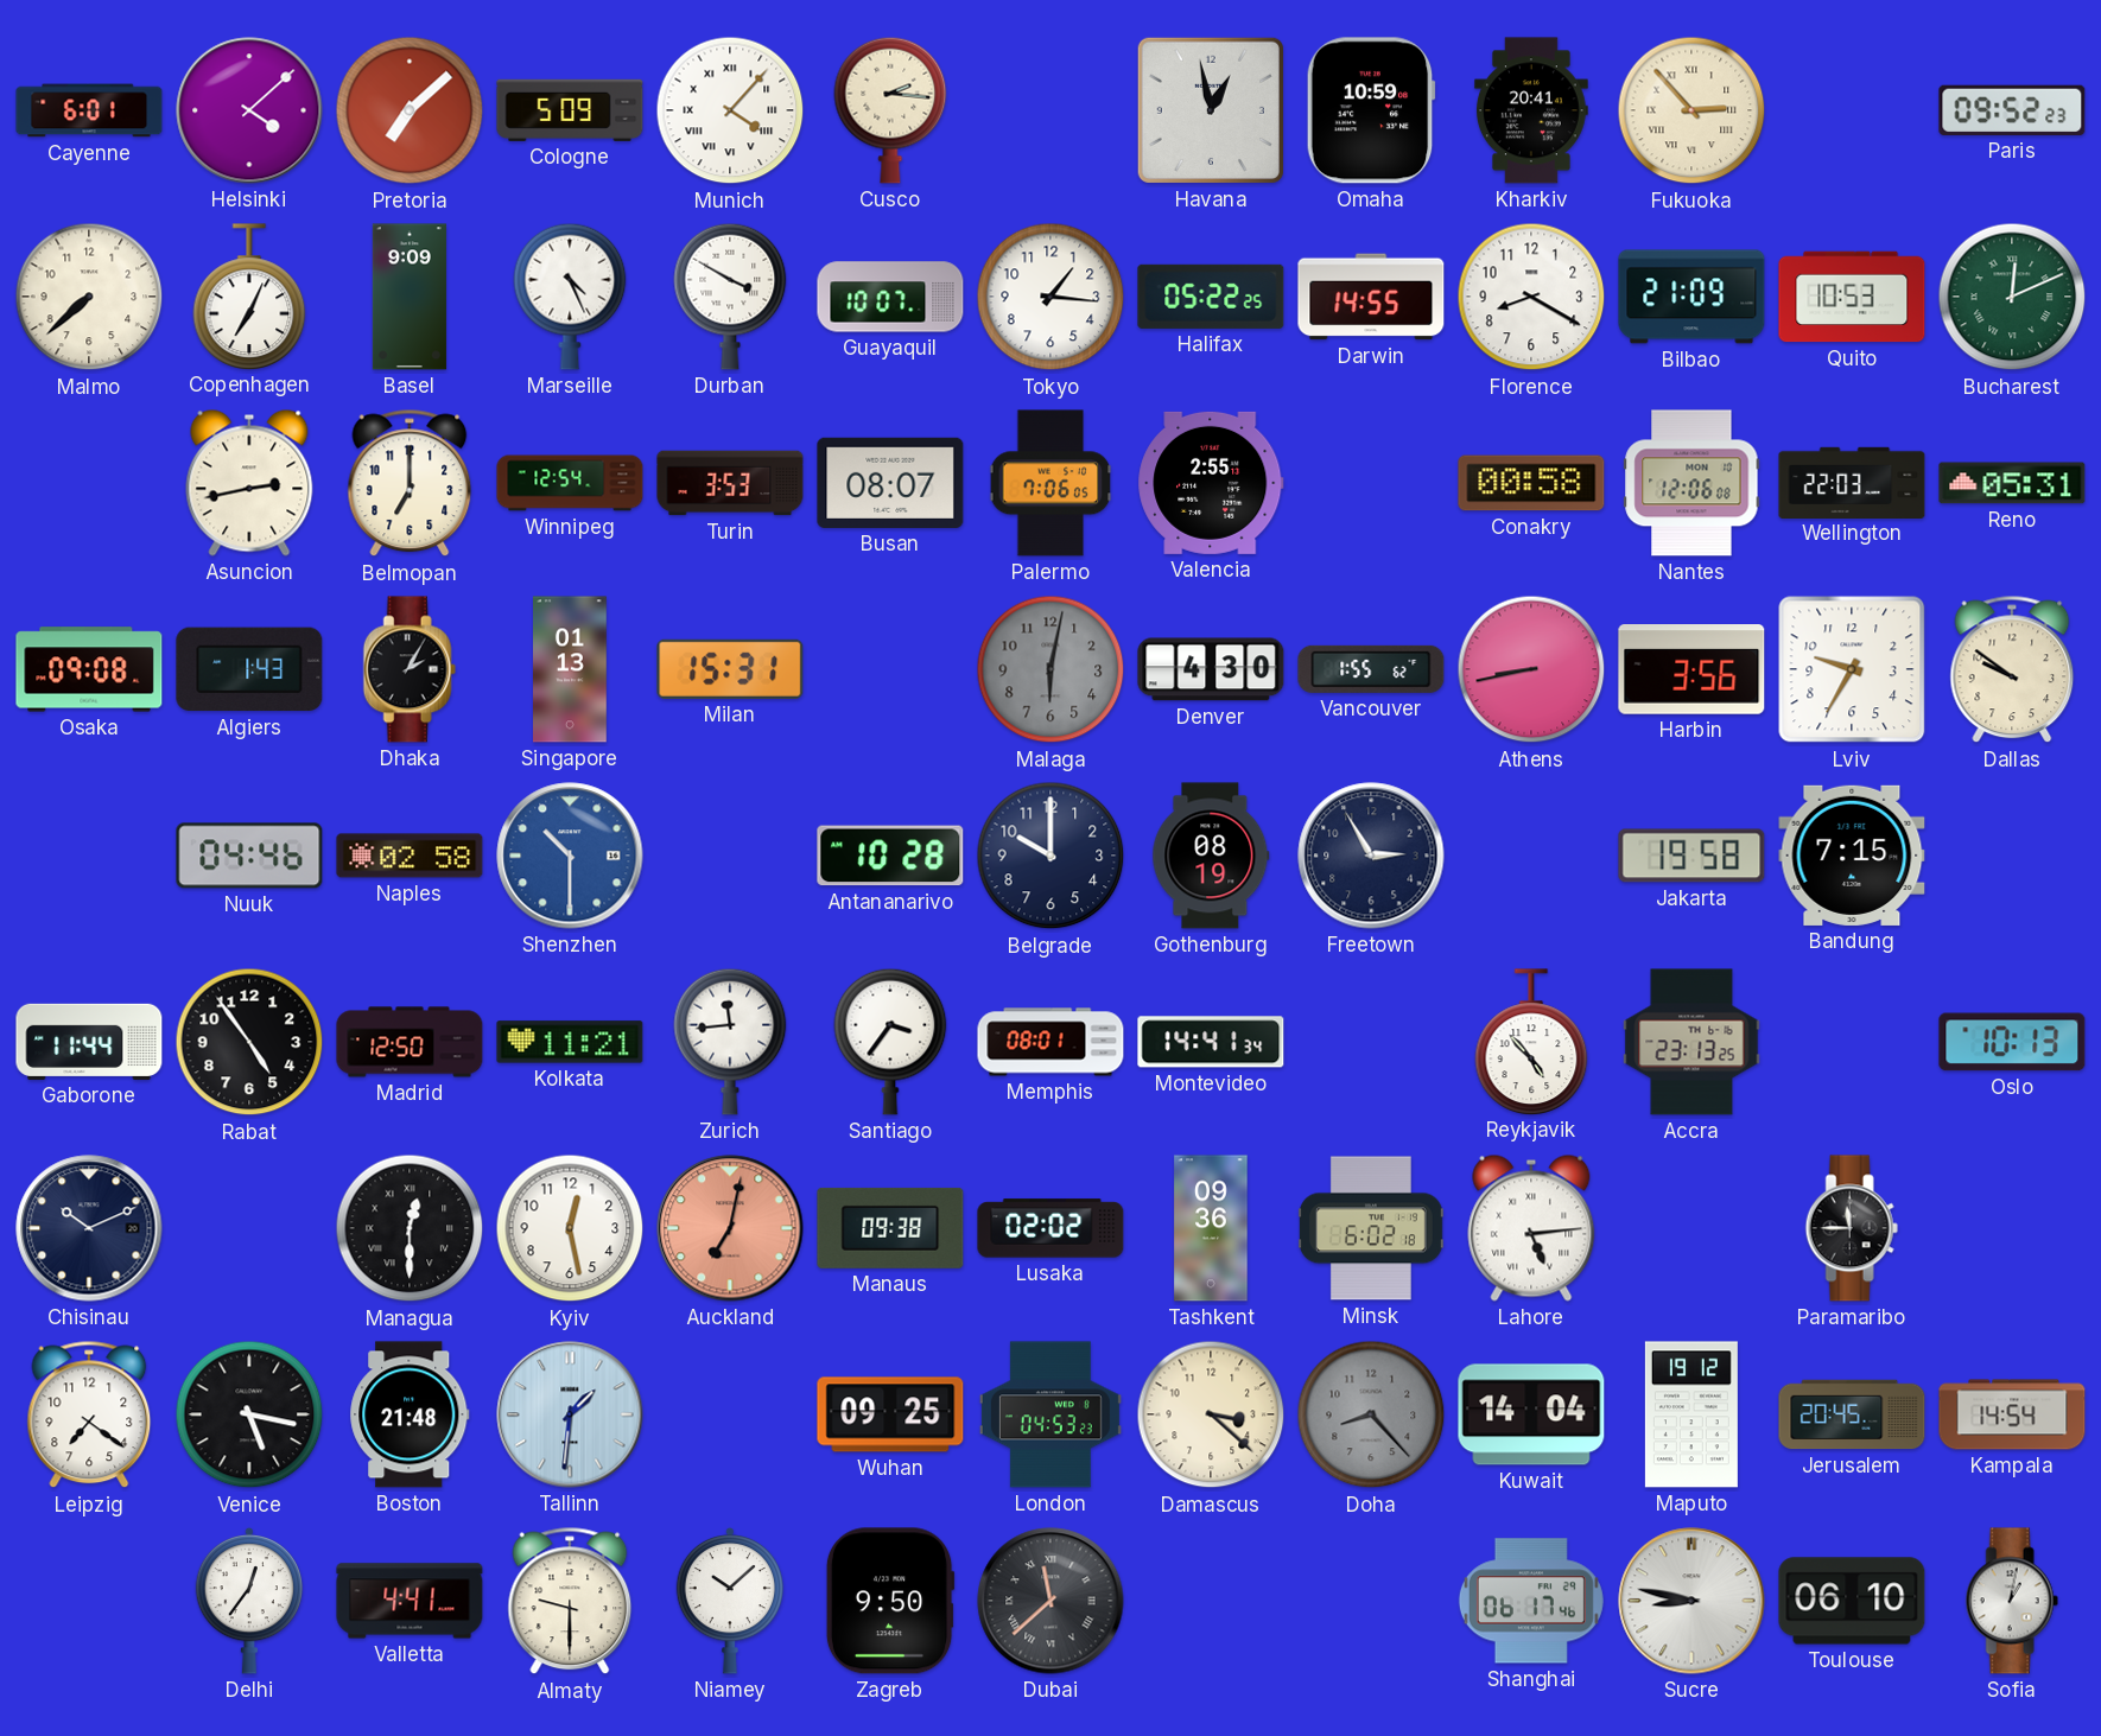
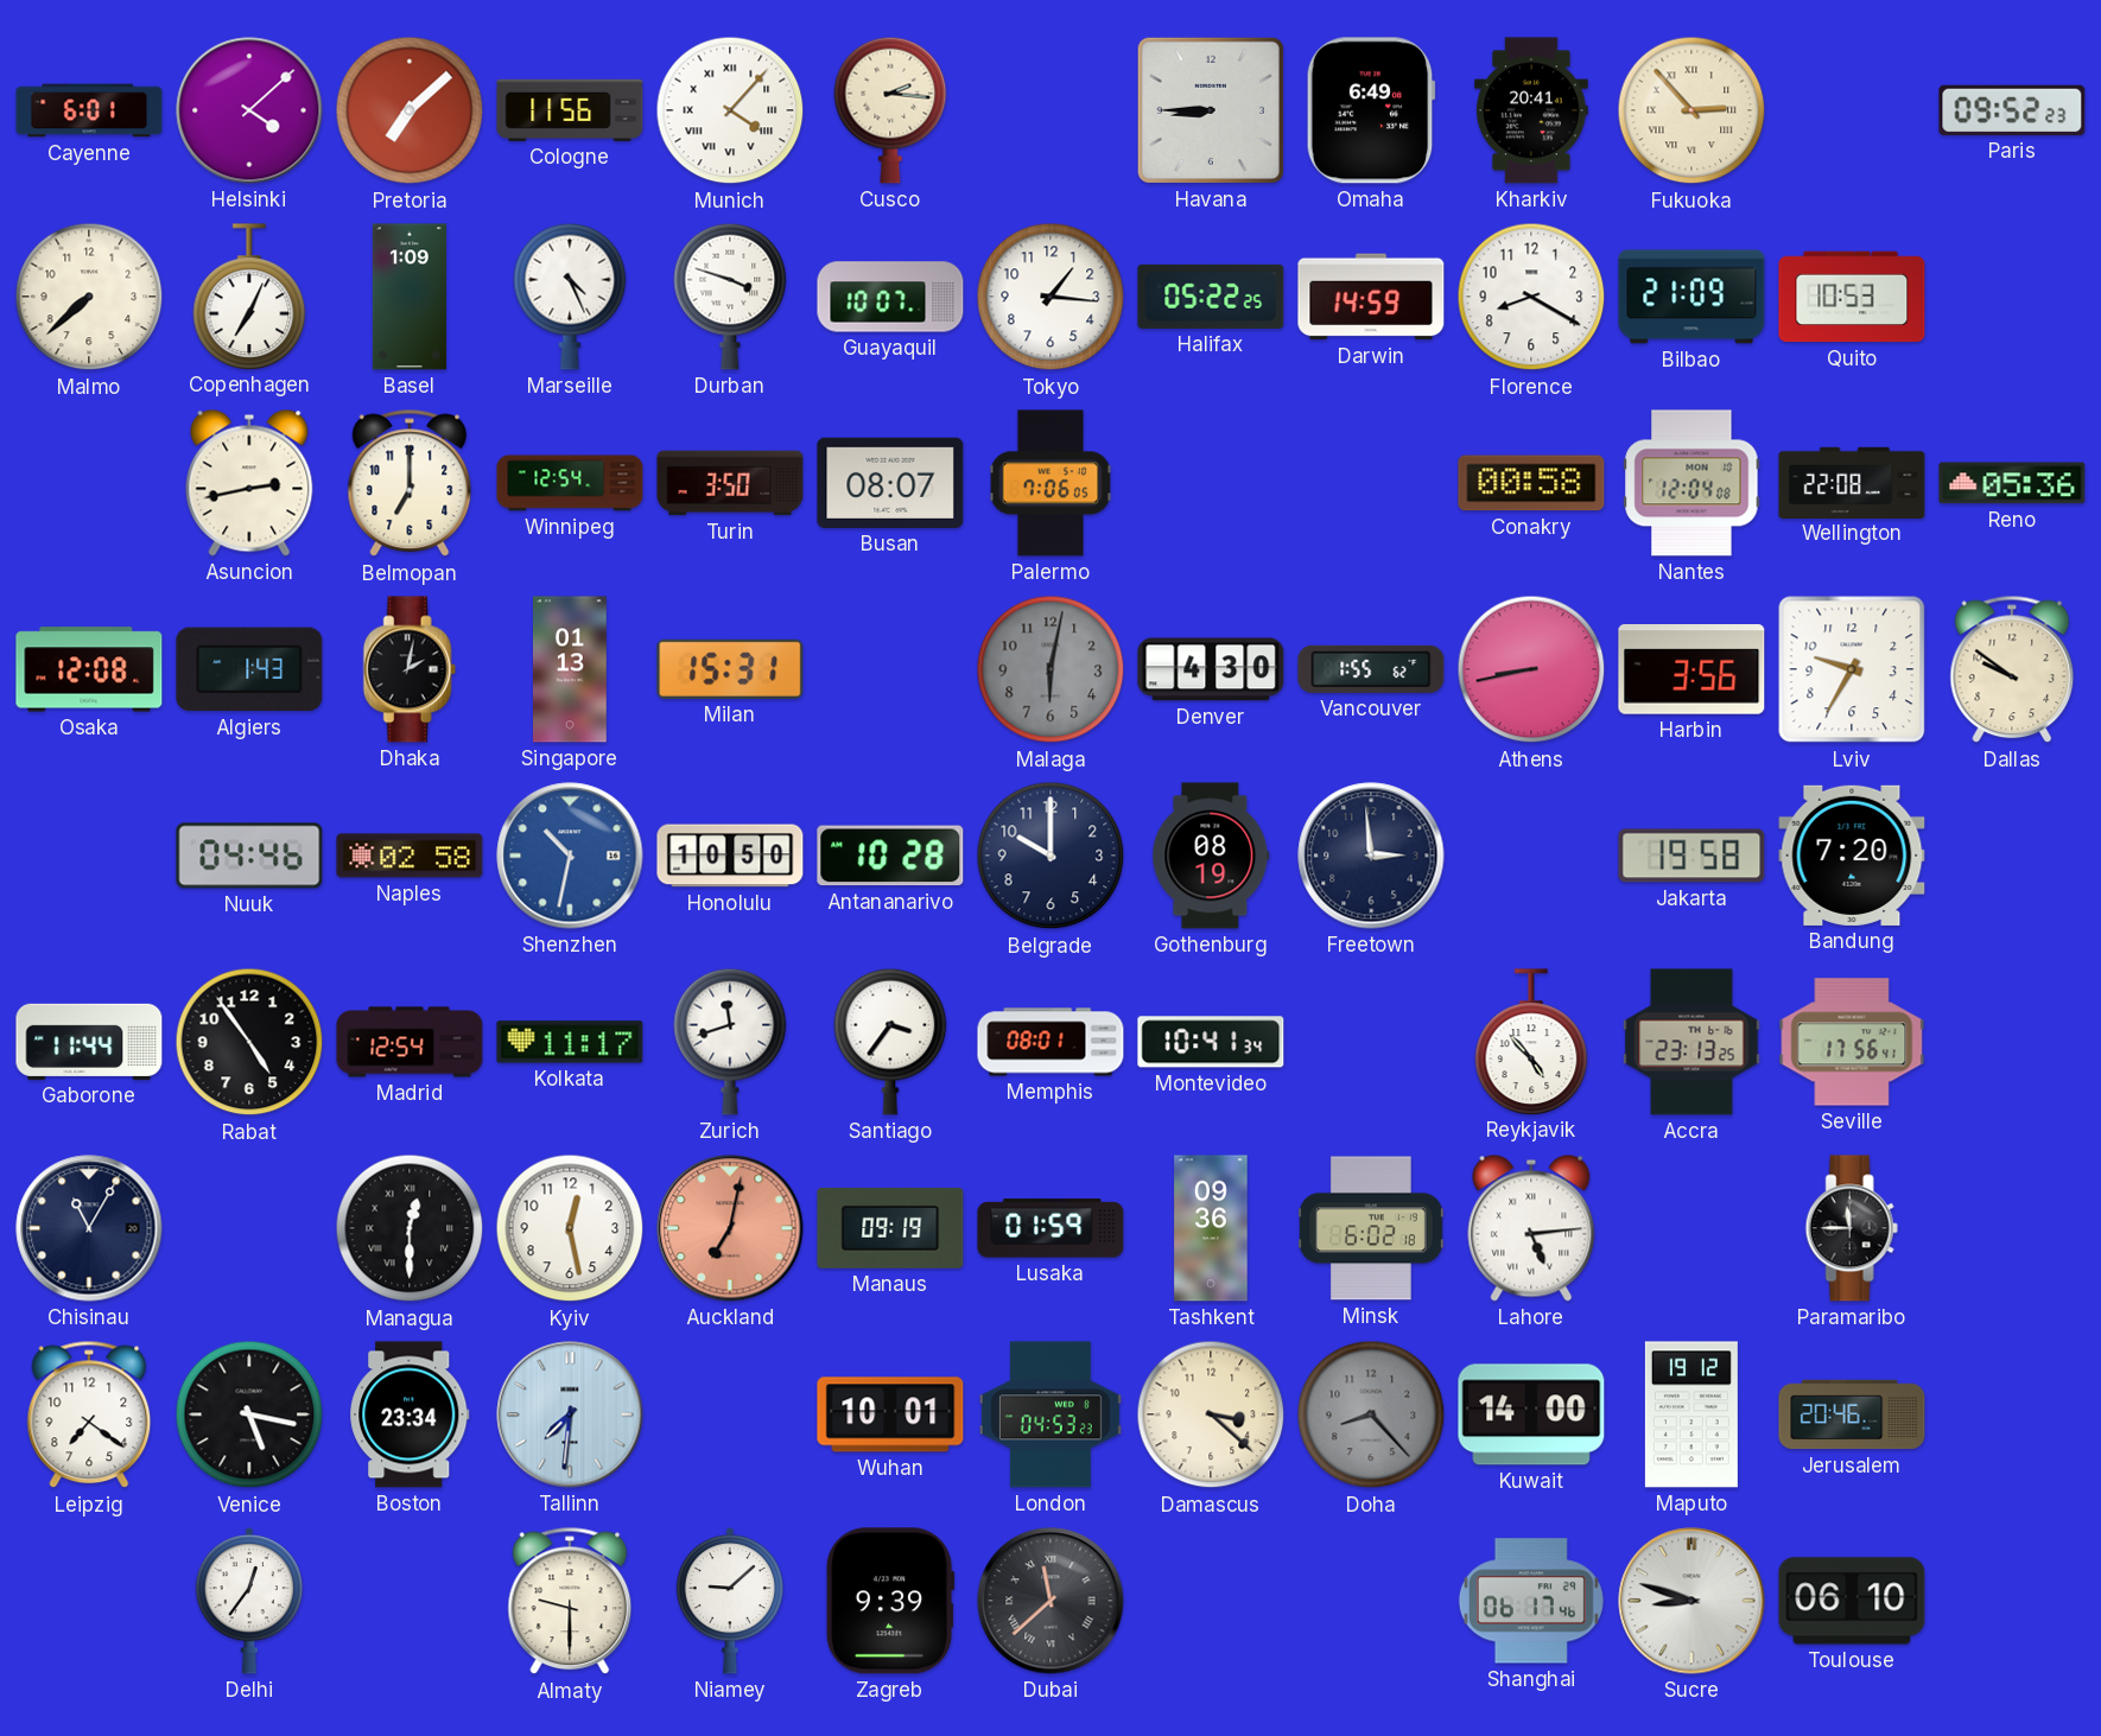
Cologne: 5:09 -> 11:56 (570, 110)
Havana: 12:58 -> 8:45 (1211, 110)
Omaha: 10:59 -> 6:49 (1371, 110)
Basel: 9:09 -> 1:09 (410, 297)
Durban: 3:50 -> 3:48 (730, 297)
Darwin: 14:55 -> 14:59 (1371, 297)
Bucharest: 12:11 -> none (2012, 297)
Turin: 3:53 -> 3:50 (730, 483)
Valencia: 2:55 -> none (1211, 483)
Nantes: 12:06 -> 12:04 (1691, 483)
Wellington: 22:03 -> 22:08 (1852, 482)
Reno: 05:31 -> 05:36 (2012, 483)
Osaka: 09:08 -> 12:08 (89, 669)
Dhaka: 2:05 -> 2:02 (410, 669)
Shenzhen: 10:30 -> 10:32 (570, 856)
Honolulu: none -> 10:50 (730, 856)
Freetown: 2:55 -> 2:59 (1371, 856)
Bandung: 7:15 -> 7:20 (1852, 856)
Madrid: 12:50 -> 12:54 (410, 1042)
Kolkata: 11:21 -> 11:17 (570, 1042)
Zurich: 11:44 -> 11:42 (730, 1042)
Montevideo: 14:41 -> 10:41 (1211, 1042)
Seville: none -> 17:56 (1852, 1042)
Oslo: 10:13 -> none (2012, 1042)
Chisinau: 10:11 -> 11:05 (89, 1228)
Manaus: 09:38 -> 09:19 (890, 1228)
Lusaka: 02:02 -> 01:59 (1050, 1228)
Boston: 21:48 -> 23:34 (410, 1414)
Tallinn: 1:31 -> 7:31 (570, 1414)
Wuhan: 09:25 -> 10:01 (890, 1414)
Kuwait: 14:04 -> 14:00 (1531, 1414)
Jerusalem: 20:45 -> 20:46 (1852, 1414)
Kampala: 14:54 -> none (2012, 1414)
Valletta: 4:41 -> none (410, 1601)
Niamey: 10:08 -> 9:08 (729, 1601)
Zagreb: 9:50 -> 9:39 (890, 1601)
Sucre: 8:47 -> 8:48 (1691, 1601)
Sofia: 1:02 -> none (2012, 1601)
